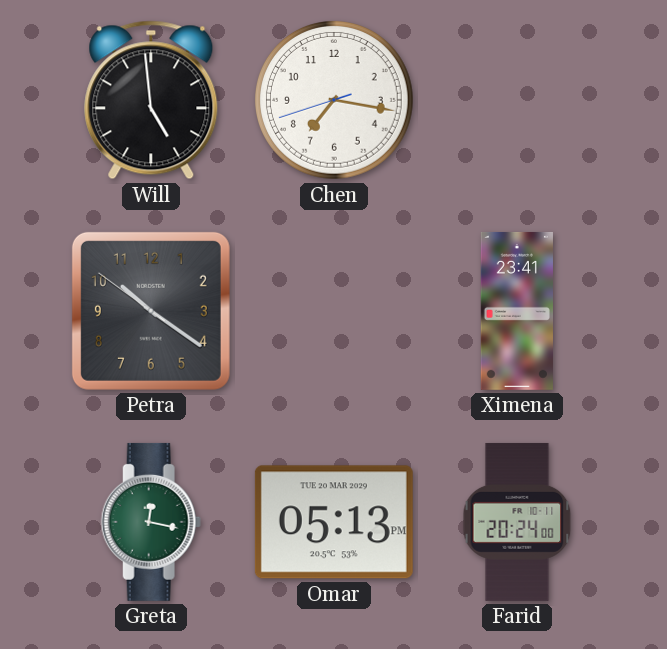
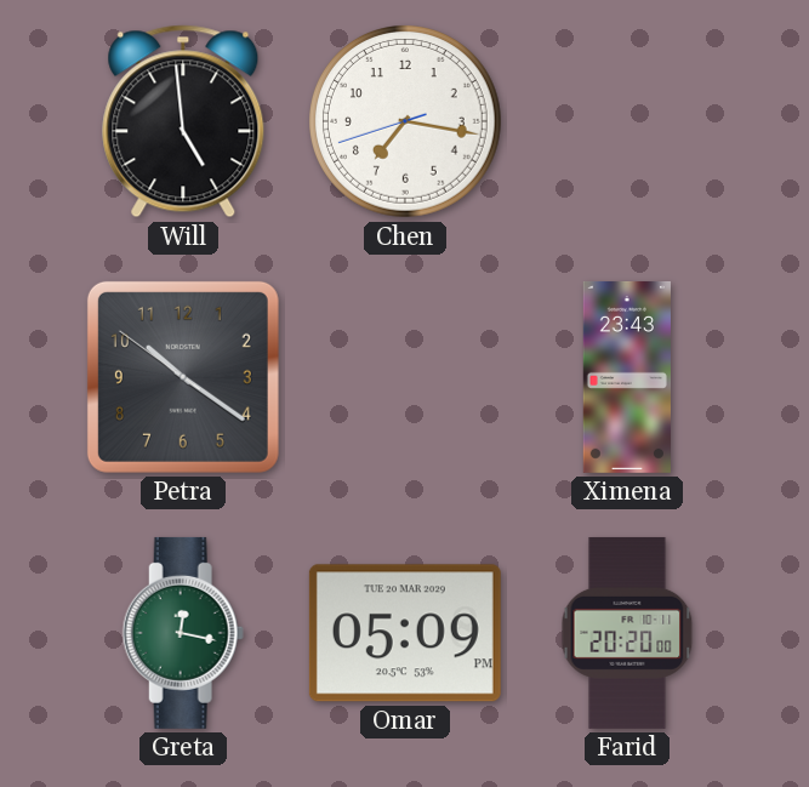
Ximena: 23:41 -> 23:43 (627, 377)
Omar: 05:13 -> 05:09 (405, 633)
Farid: 20:24 -> 20:20 (627, 633)
